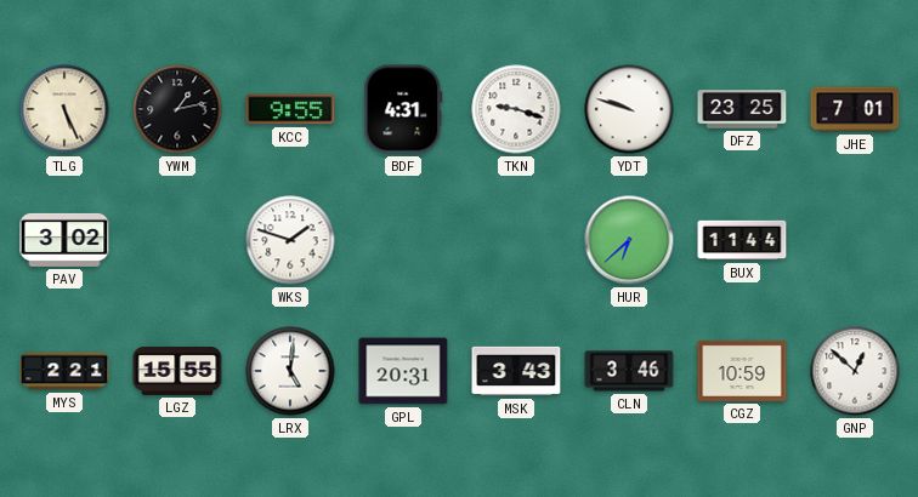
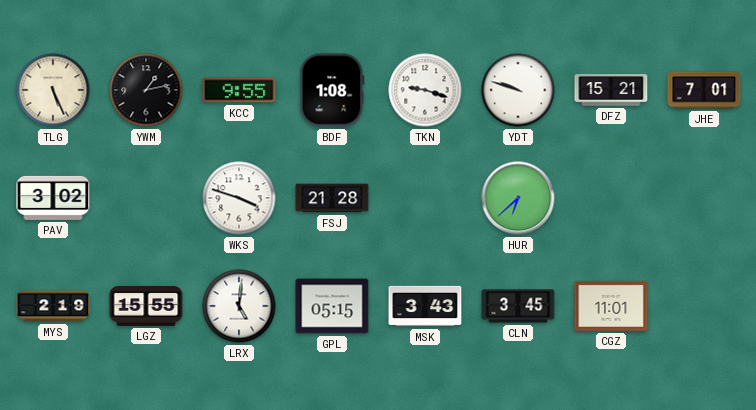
BDF: 4:31 -> 1:08 (332, 90)
DFZ: 23:25 -> 15:21 (611, 90)
WKS: 1:48 -> 3:48 (239, 198)
FSJ: none -> 21:28 (332, 198)
BUX: 11:44 -> none (742, 240)
MYS: 2:21 -> 2:19 (53, 306)
GPL: 20:31 -> 05:15 (332, 306)
CLN: 3:46 -> 3:45 (518, 306)
CGZ: 10:59 -> 11:01 (611, 306)
GNP: 12:52 -> none (855, 371)
